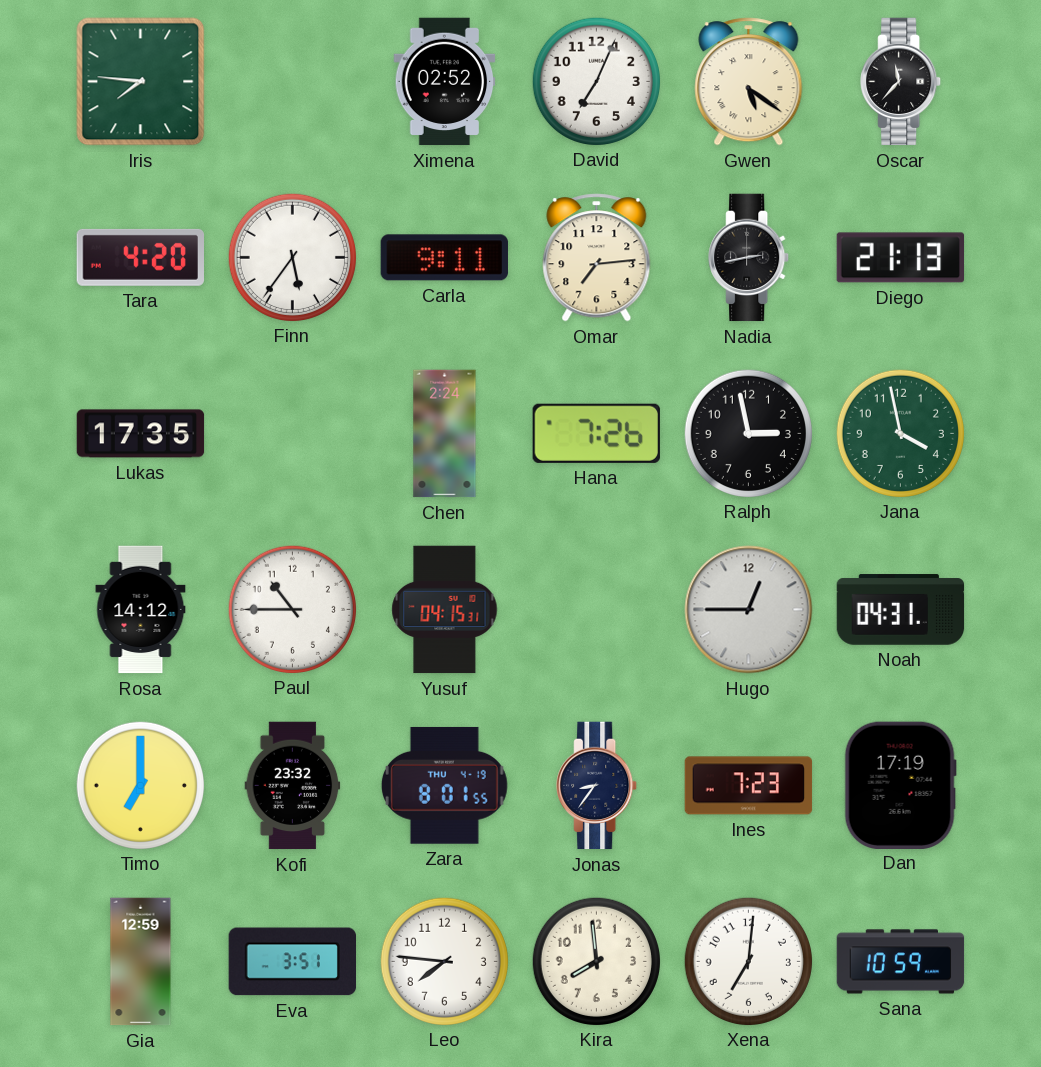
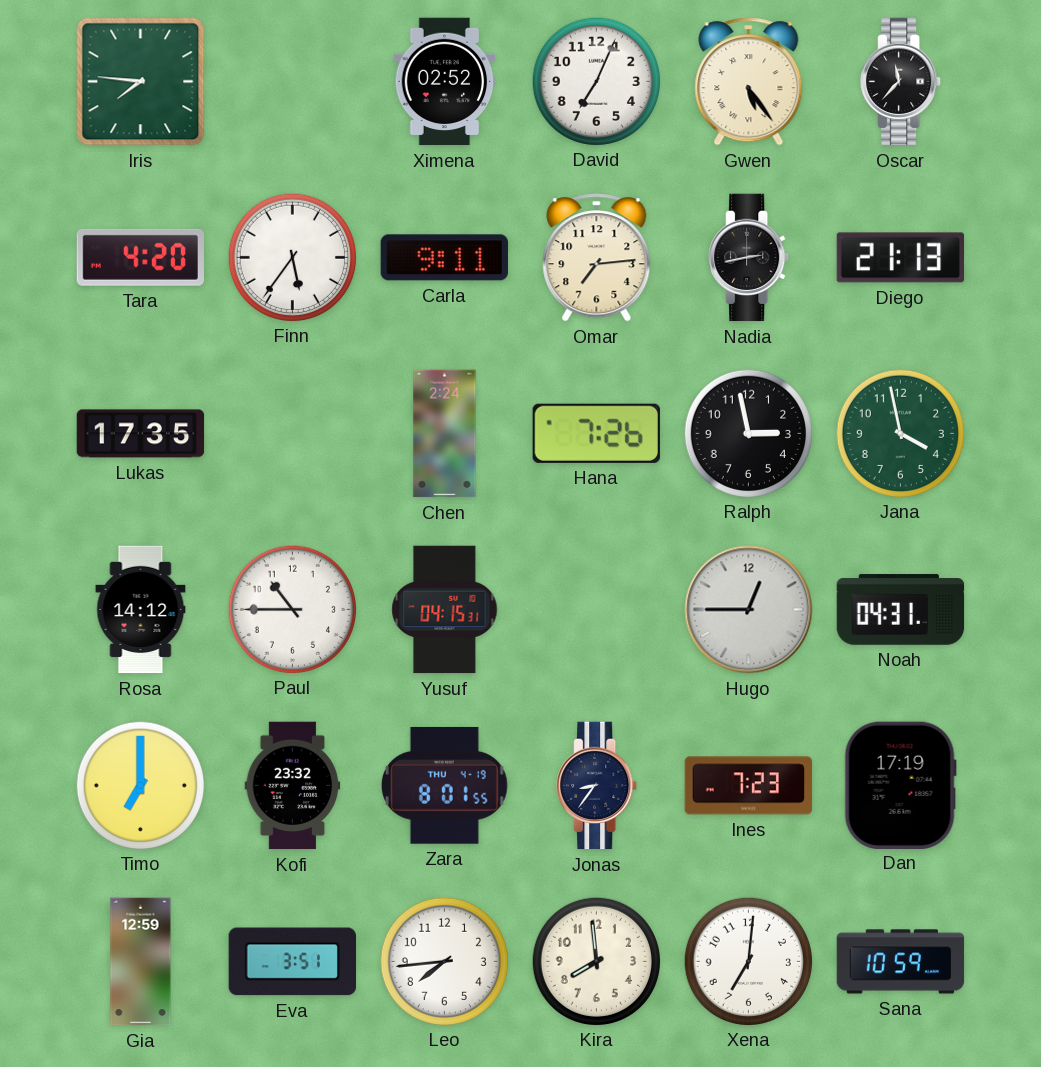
Gwen: 5:21 -> 5:24 (749, 82)
Leo: 7:46 -> 7:44 (444, 961)
